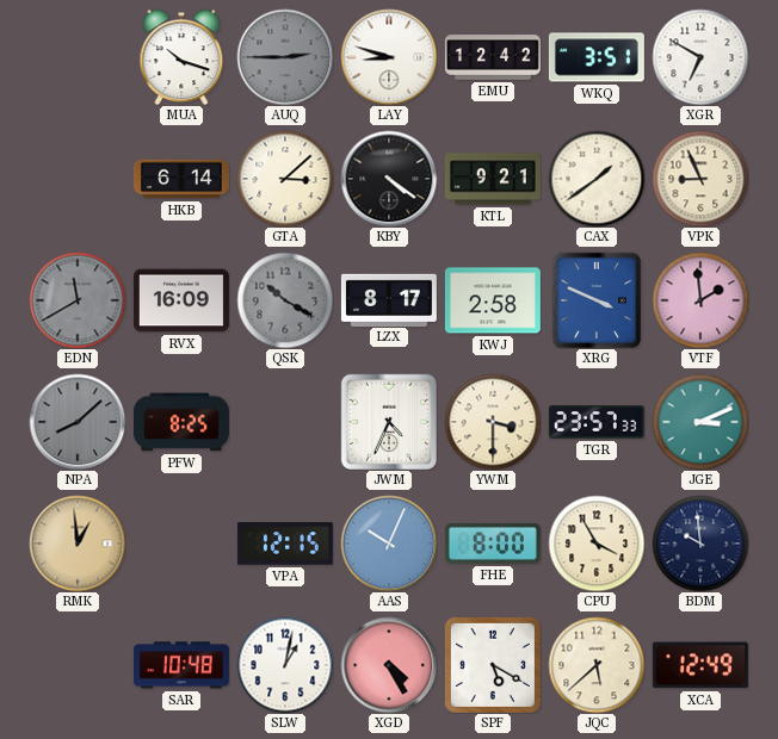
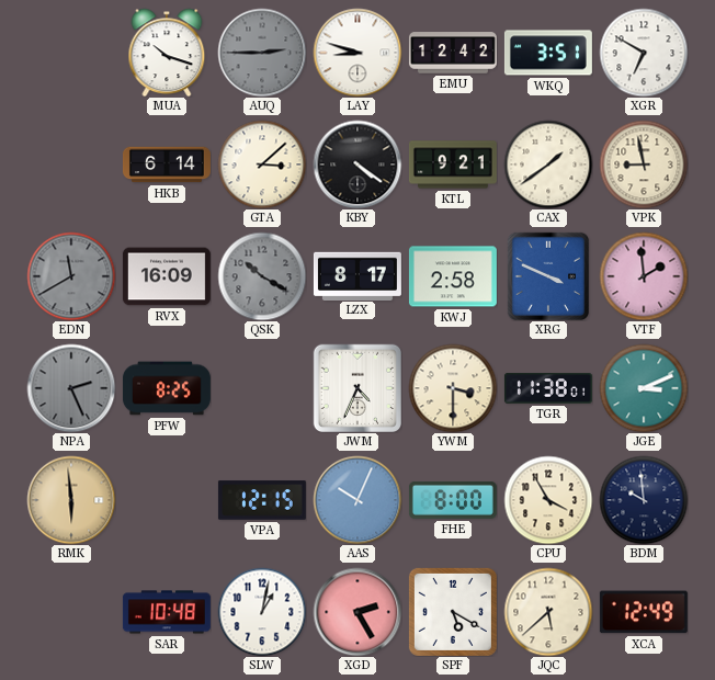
VPK: 8:56 -> 8:58 (644, 165)
NPA: 8:08 -> 2:26 (71, 388)
TGR: 23:57 -> 11:38 (548, 388)
RMK: 12:59 -> 5:59 (71, 500)
XGD: 4:25 -> 2:25 (357, 612)
